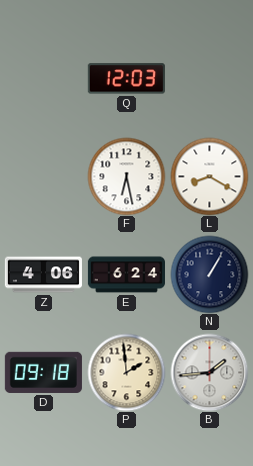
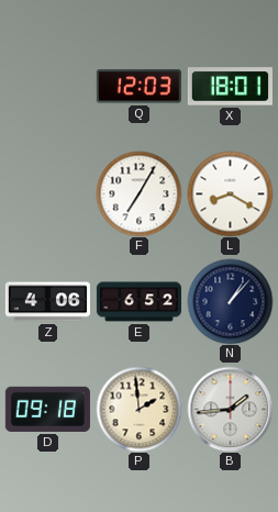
X: none -> 18:01 (230, 87)
F: 6:28 -> 7:05 (138, 193)
E: 6:24 -> 6:52 (138, 302)
N: 1:05 -> 1:07 (230, 301)
